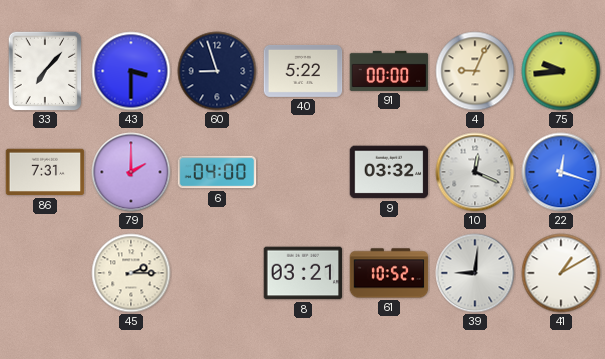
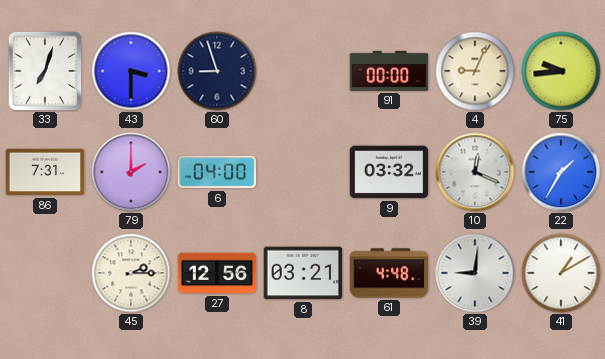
33: 7:07 -> 7:03 (45, 71)
40: 5:22 -> none (303, 71)
22: 12:18 -> 1:35 (561, 172)
27: none -> 12:56 (217, 273)
61: 10:52 -> 4:48 (389, 273)
